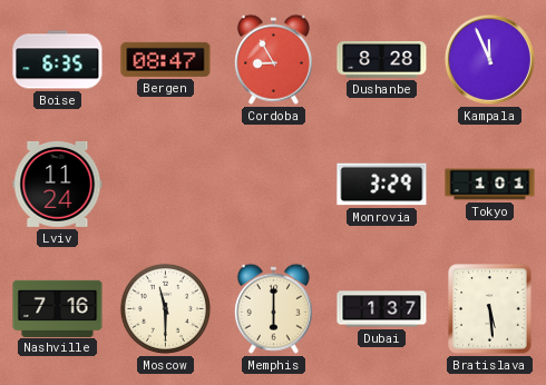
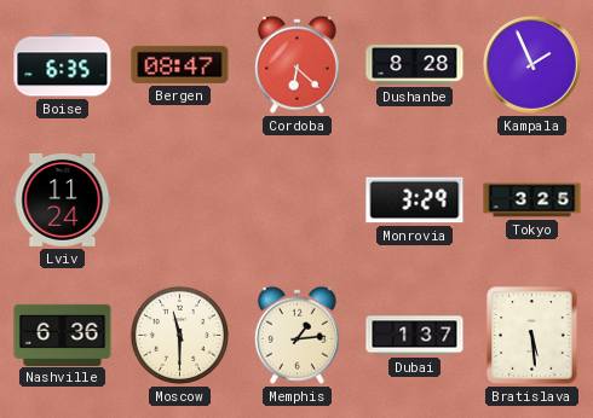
Cordoba: 8:55 -> 6:22 (296, 64)
Kampala: 11:56 -> 1:56 (531, 64)
Tokyo: 1:01 -> 3:25 (532, 201)
Nashville: 7:16 -> 6:36 (63, 335)
Memphis: 6:00 -> 1:14 (296, 335)
